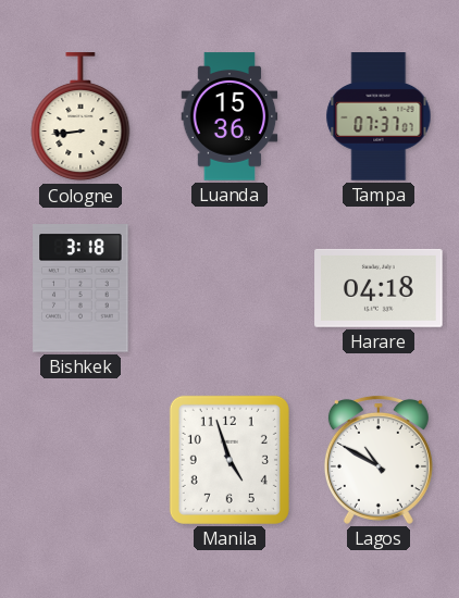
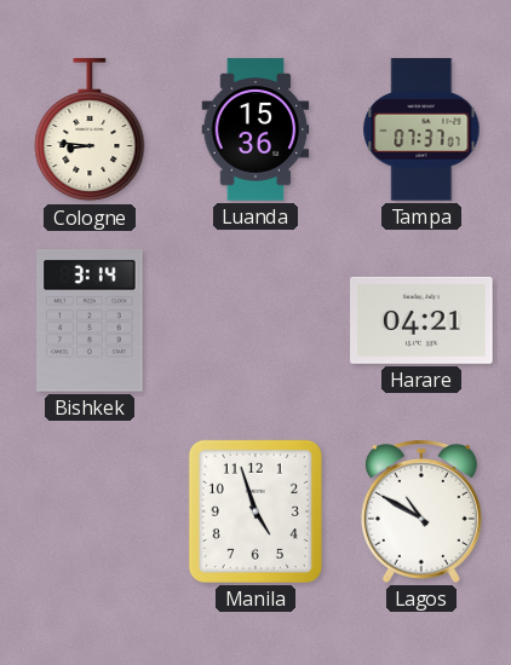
Cologne: 8:44 -> 8:46 (90, 131)
Bishkek: 3:18 -> 3:14 (90, 320)
Harare: 04:18 -> 04:21 (421, 320)
